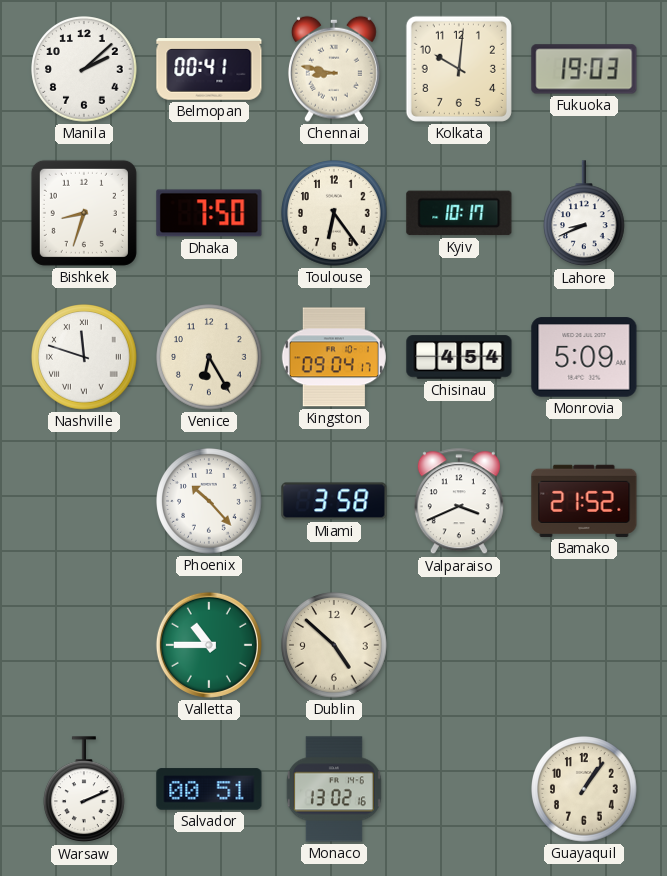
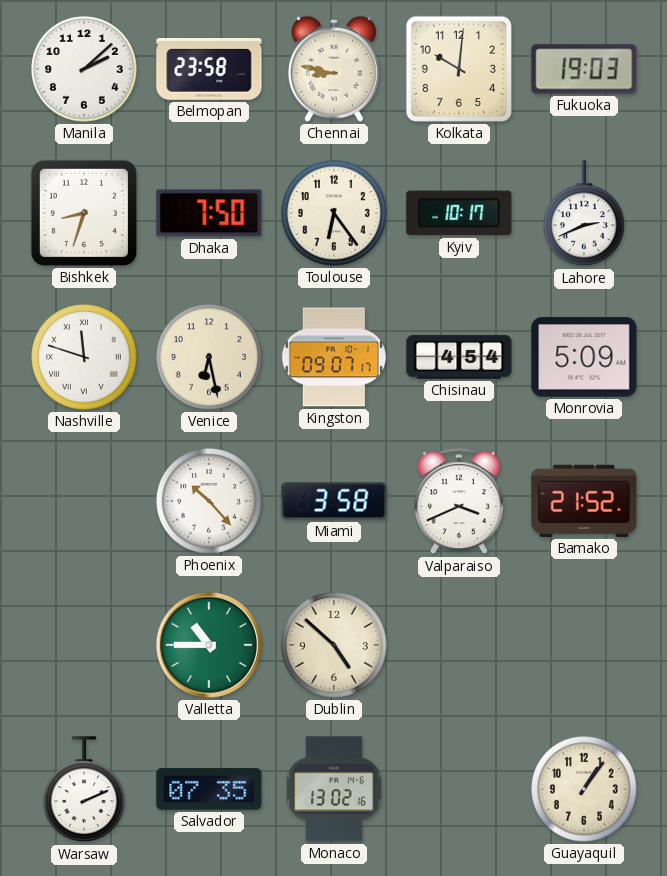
Belmopan: 00:41 -> 23:58 (209, 69)
Lahore: 8:41 -> 2:41 (585, 214)
Venice: 6:25 -> 6:28 (209, 357)
Kingston: 09:04 -> 09:07 (334, 357)
Salvador: 00:51 -> 07:35 (209, 789)
